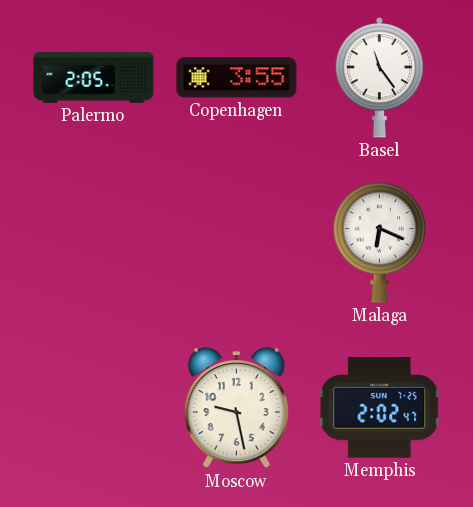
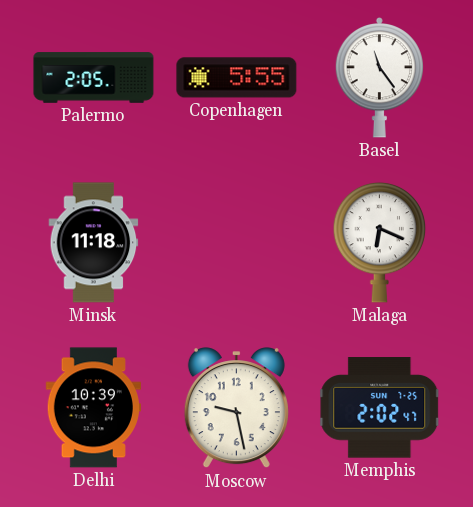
Copenhagen: 3:55 -> 5:55 (237, 78)
Minsk: none -> 11:18 (94, 243)
Delhi: none -> 10:39 (93, 408)
